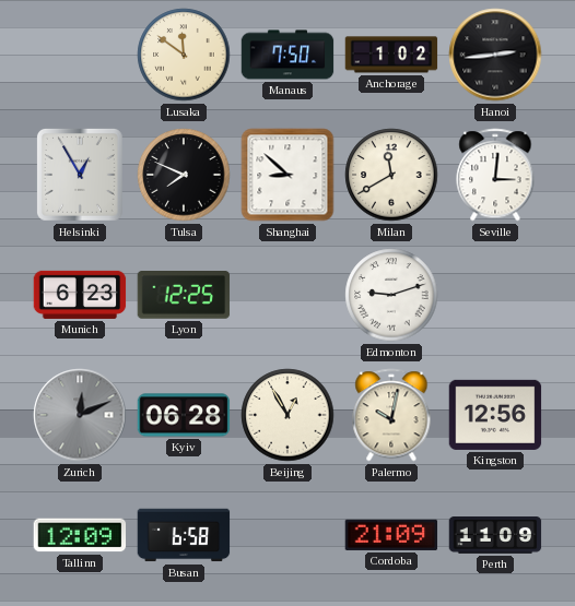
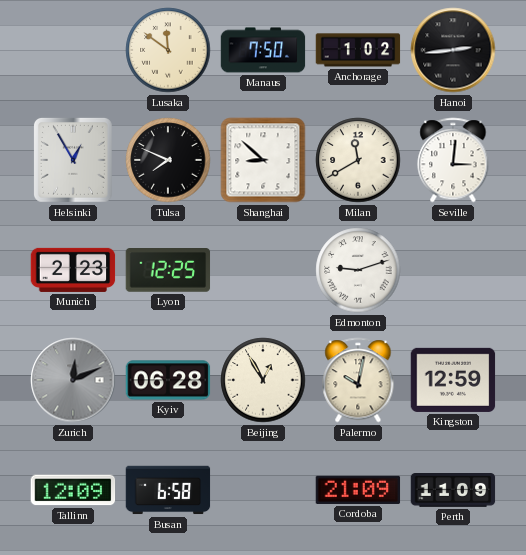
Munich: 6:23 -> 2:23 (73, 270)
Kingston: 12:56 -> 12:59 (453, 380)
